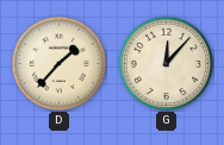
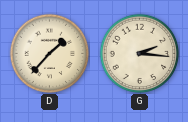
G: 12:07 -> 2:16 (139, 53)
